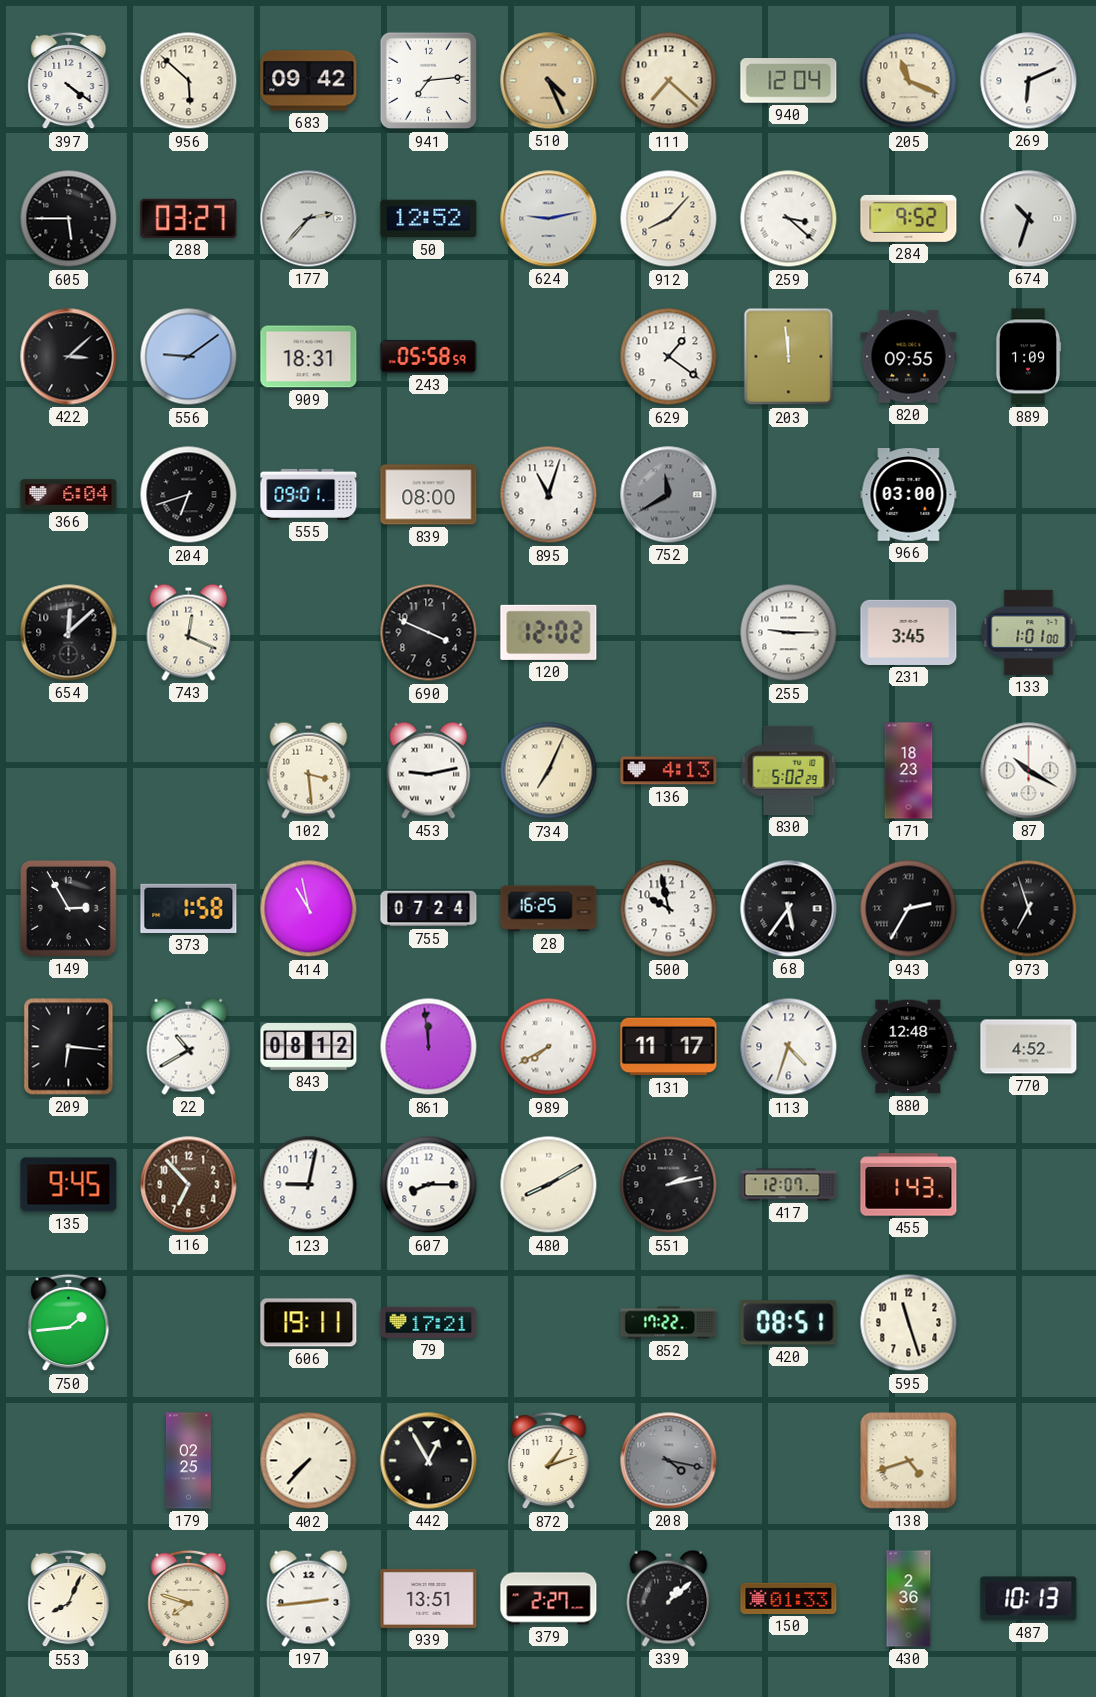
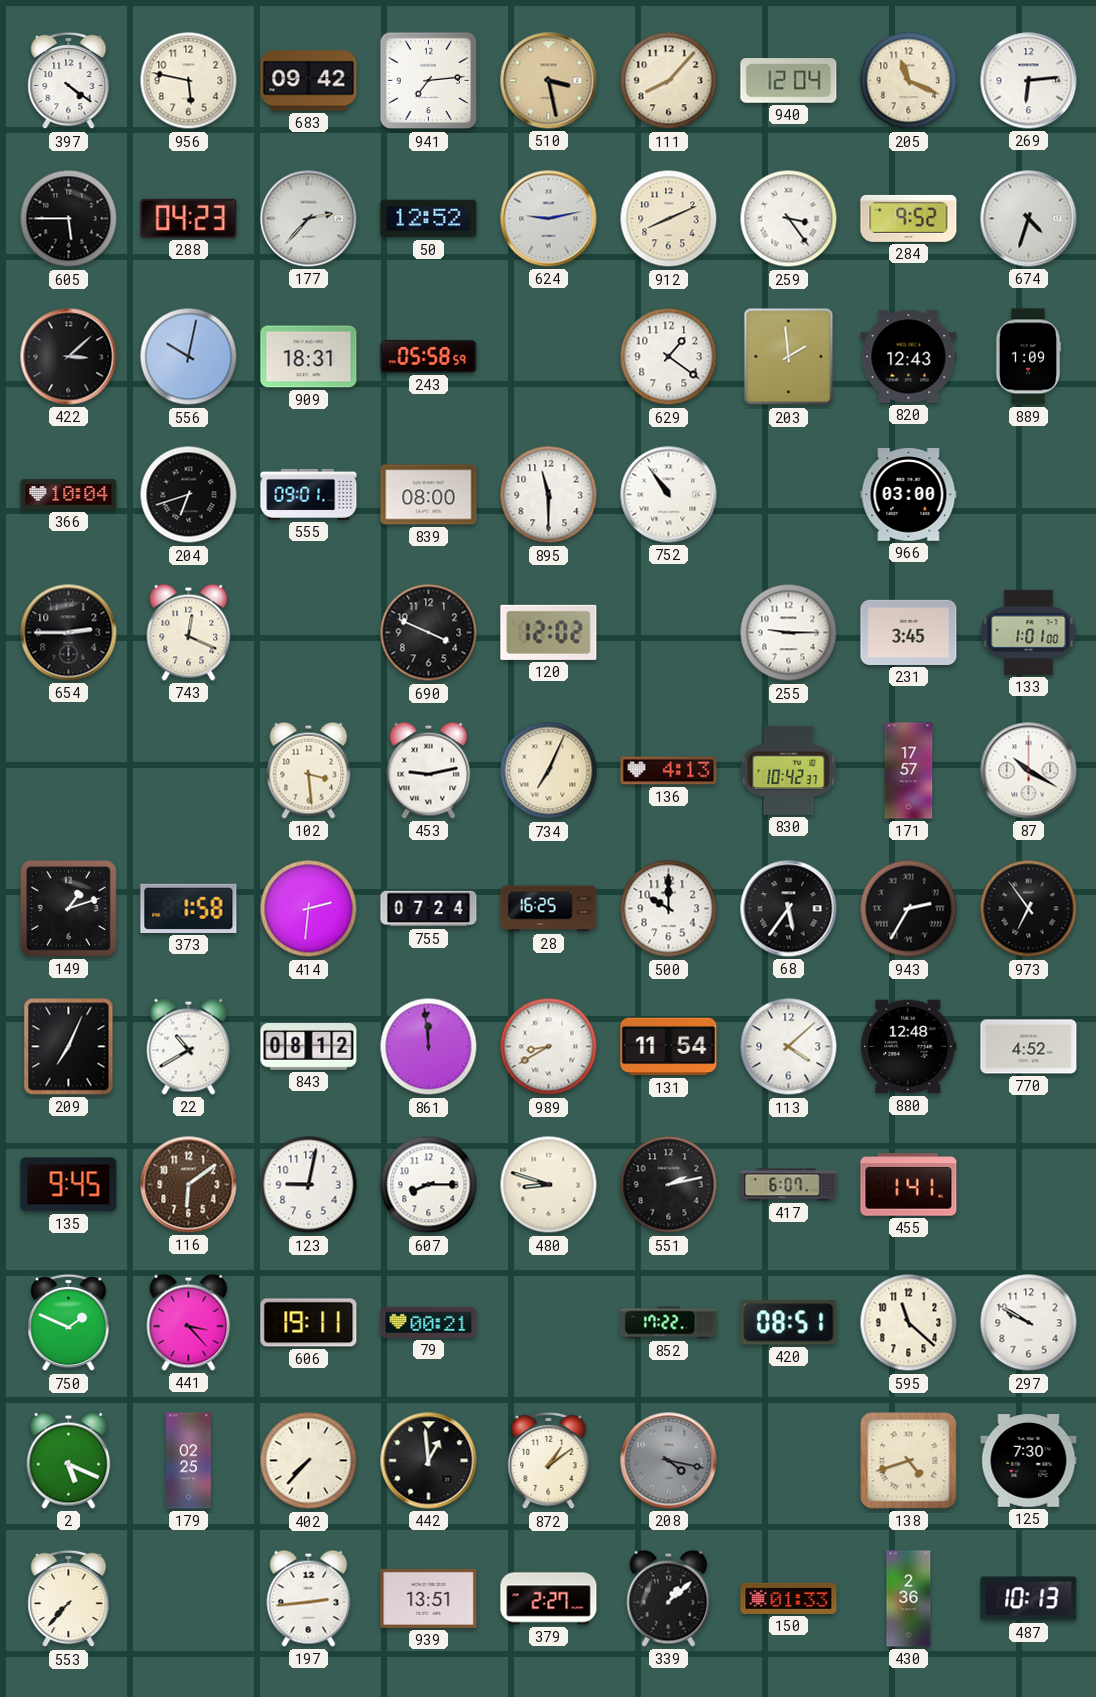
956: 5:52 -> 5:47 (189, 81)
510: 4:26 -> 3:28 (549, 81)
111: 7:22 -> 8:07 (669, 81)
269: 6:11 -> 6:14 (1029, 81)
288: 03:27 -> 04:23 (189, 218)
912: 8:07 -> 8:11 (669, 219)
259: 3:22 -> 3:24 (789, 219)
674: 10:33 -> 4:33 (1029, 219)
556: 9:09 -> 10:02 (189, 357)
203: 11:59 -> 1:59 (789, 357)
820: 09:55 -> 12:43 (909, 357)
366: 6:04 -> 10:04 (69, 495)
895: 11:03 -> 11:30 (549, 495)
752: 11:40 -> 10:54 (669, 495)
752 dial: grey -> white (669, 495)
654: 12:08 -> 2:45 (69, 633)
830: 5:02 -> 10:42 (789, 770)
171: 18:23 -> 17:57 (909, 771)
149: 2:55 -> 1:12 (69, 909)
414: 10:58 -> 2:31 (309, 909)
500: 9:58 -> 10:00 (669, 909)
973: 6:57 -> 6:54 (1029, 909)
209: 6:16 -> 7:04 (69, 1047)
989: 7:40 -> 8:40 (549, 1047)
131: 11:17 -> 11:54 (669, 1047)
113: 4:33 -> 4:08 (789, 1047)
116: 6:53 -> 6:09 (189, 1185)
480: 8:10 -> 8:48 (549, 1185)
417: 12:07 -> 6:07 (789, 1185)
455: 1:43 -> 1:41 (909, 1185)
750: 1:44 -> 1:49 (69, 1323)
441: none -> 3:23 (189, 1322)
79: 17:21 -> 00:21 (429, 1322)
595: 11:27 -> 11:22 (909, 1323)
297: none -> 9:50 (1029, 1323)
2: none -> 5:19 (69, 1460)
442: 12:55 -> 12:59 (429, 1461)
872: 1:12 -> 1:09 (549, 1461)
125: none -> 7:30 (1029, 1461)
553: 8:04 -> 7:37 (69, 1599)
619: 7:48 -> none (189, 1599)
